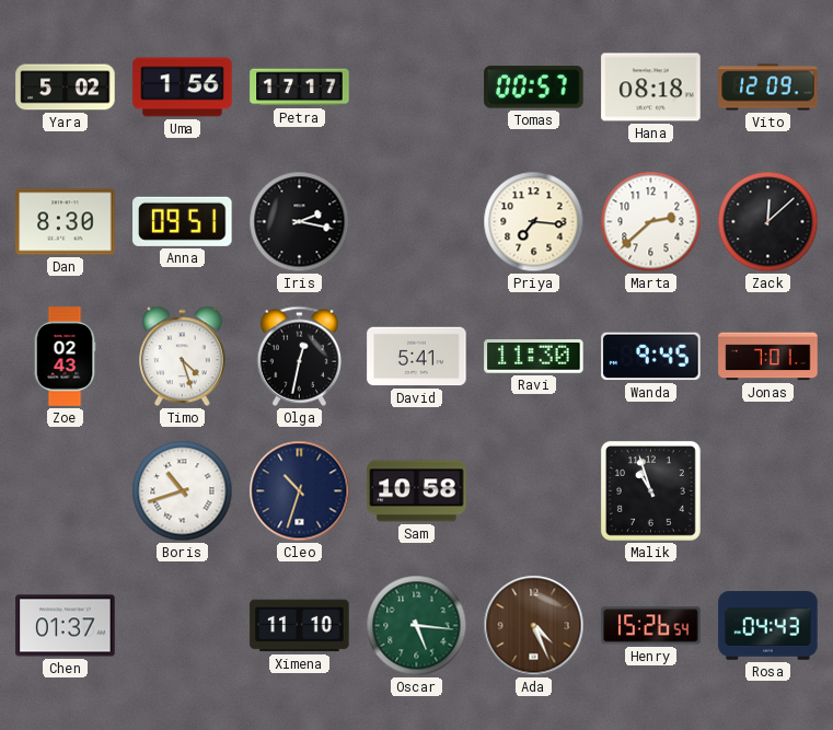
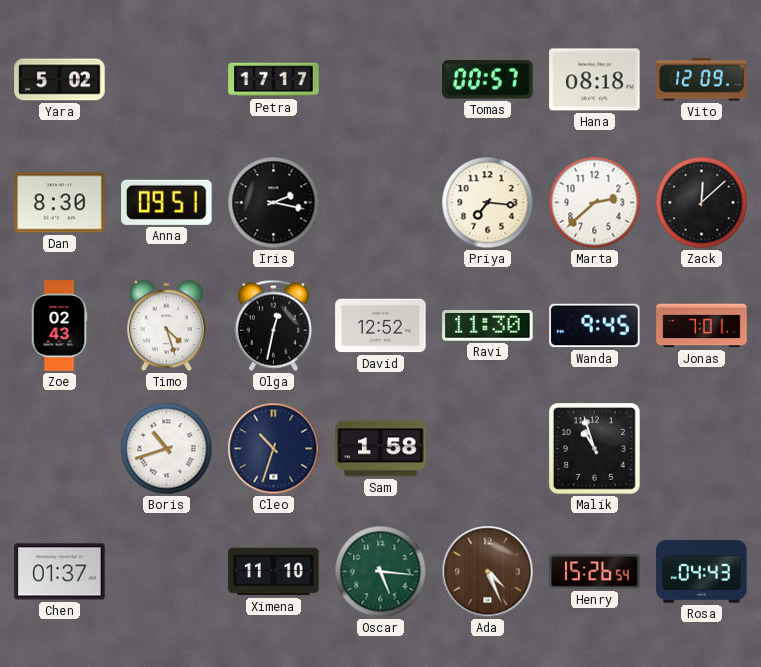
Uma: 1:56 -> none (183, 88)
David: 5:41 -> 12:52 (381, 326)
Sam: 10:58 -> 1:58 (381, 449)
